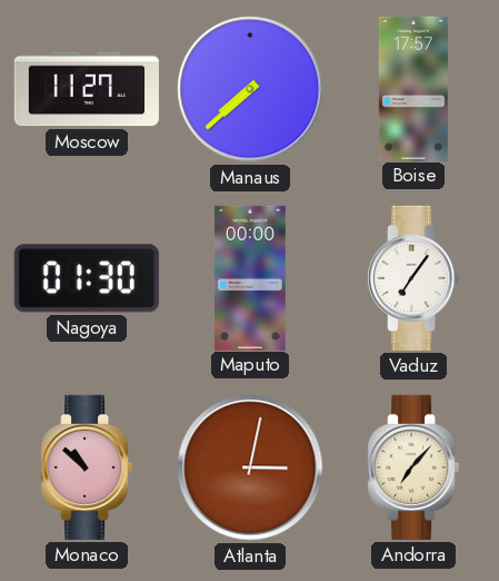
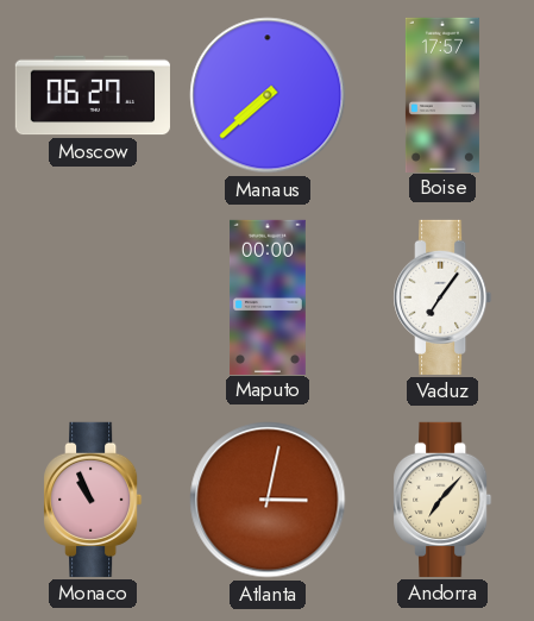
Moscow: 11:27 -> 06:27 (93, 95)
Nagoya: 01:30 -> none (87, 278)
Monaco: 10:52 -> 10:56 (93, 500)
